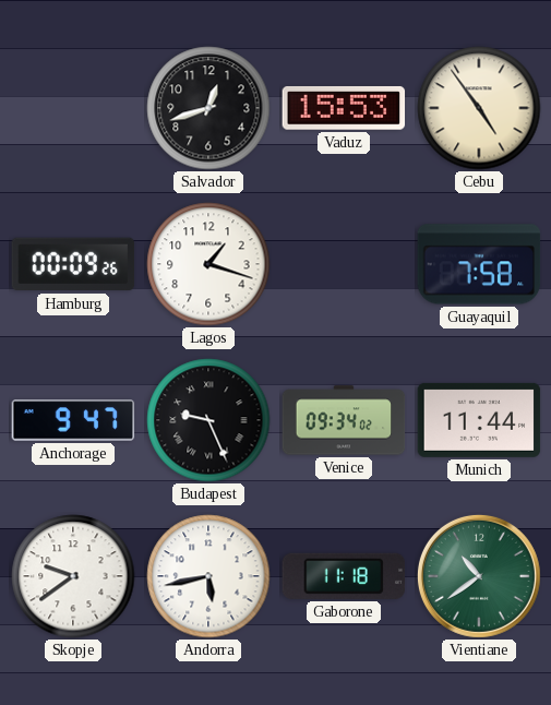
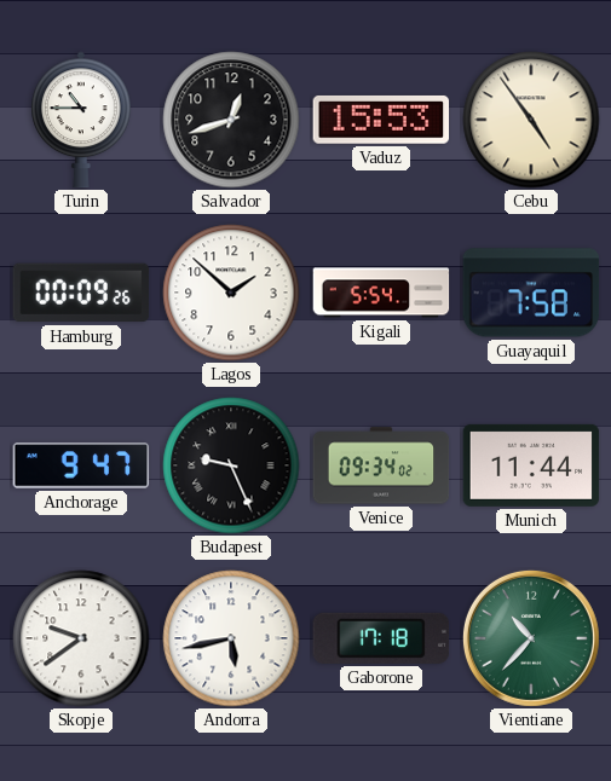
Turin: none -> 10:45 (82, 120)
Lagos: 1:18 -> 1:52 (231, 293)
Kigali: none -> 5:54 (381, 293)
Gaborone: 11:18 -> 17:18 (381, 638)
Vientiane: 10:39 -> 10:37 (531, 638)
